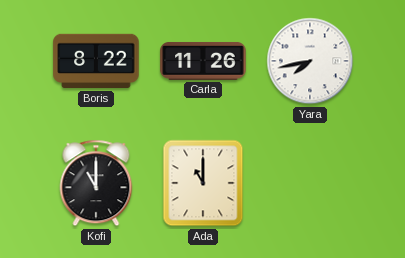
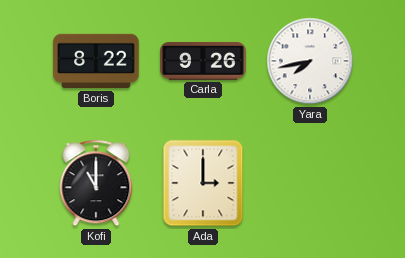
Carla: 11:26 -> 9:26 (203, 61)
Ada: 11:00 -> 3:00 (203, 183)
